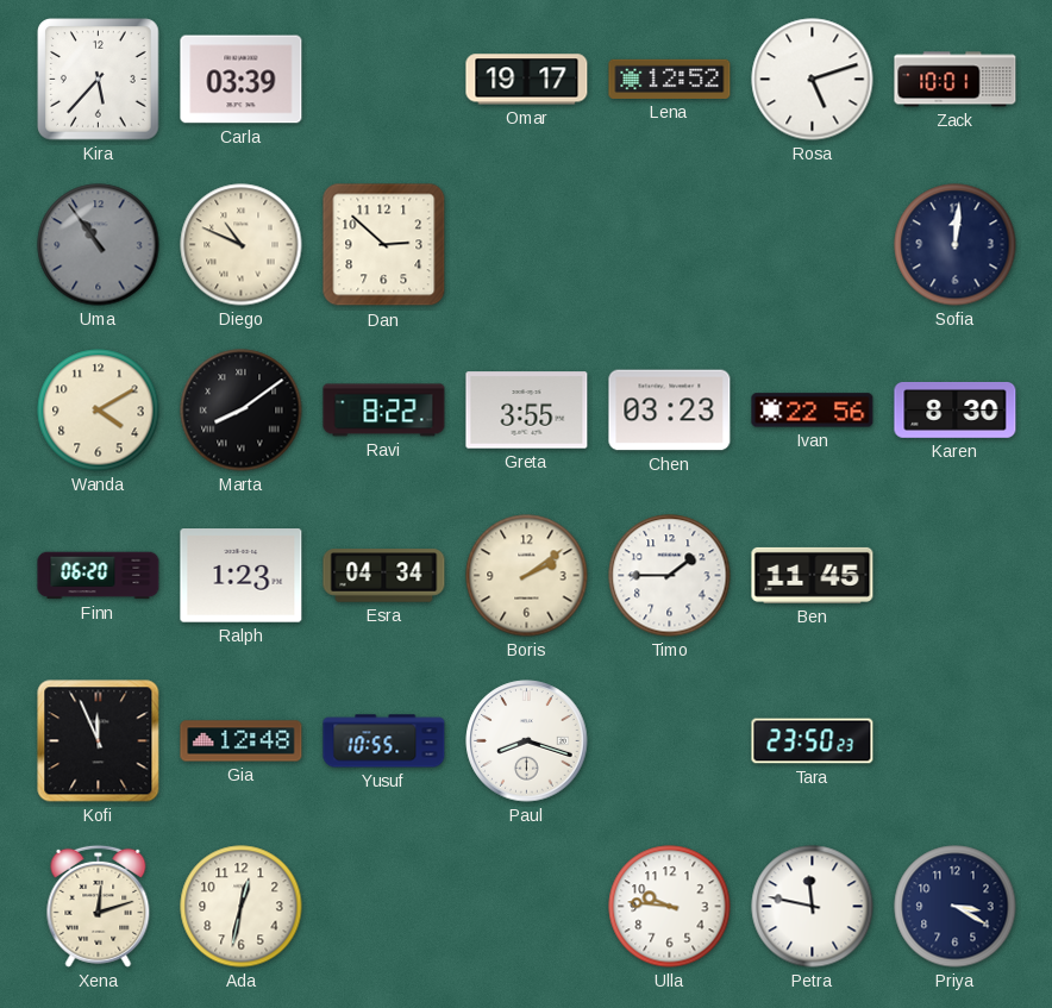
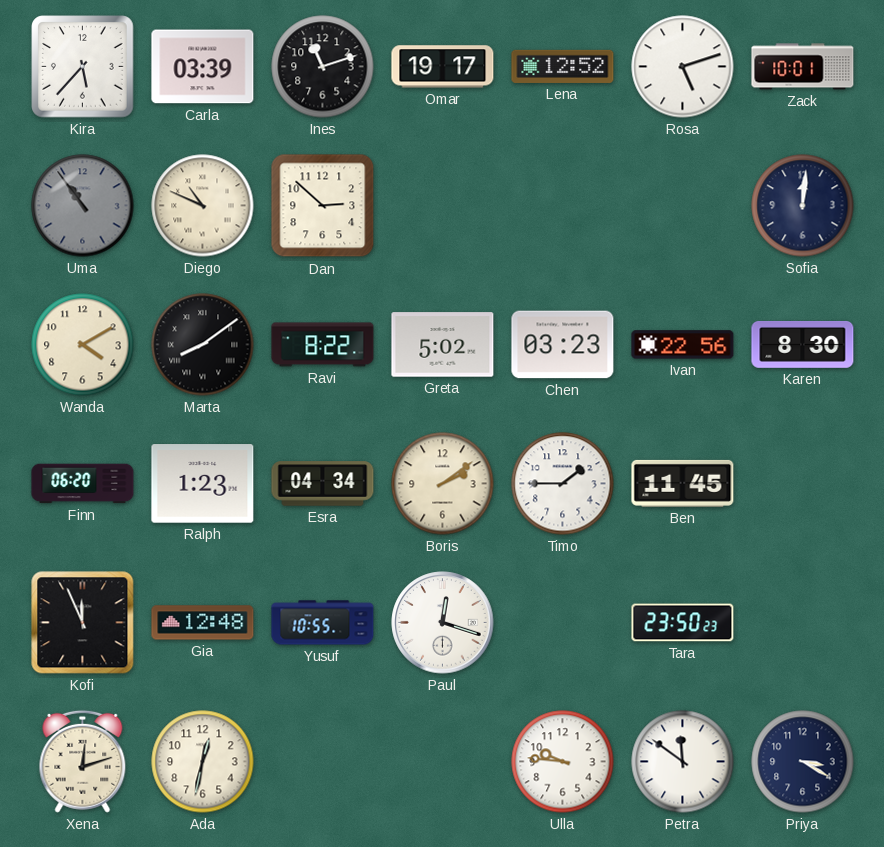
Ines: none -> 11:12 (323, 67)
Greta: 3:55 -> 5:02 (443, 345)
Paul: 8:18 -> 12:18 (443, 623)
Petra: 11:47 -> 11:51 (683, 762)
